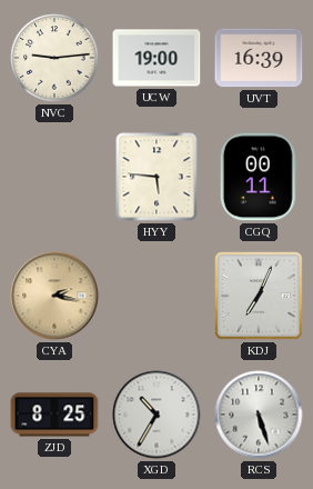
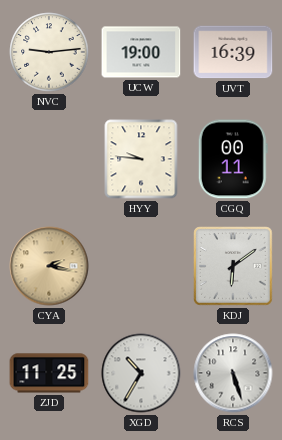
HYY: 5:46 -> 9:46 (141, 159)
KDJ: 7:04 -> 6:09 (233, 266)
ZJD: 8:25 -> 11:25 (49, 373)
